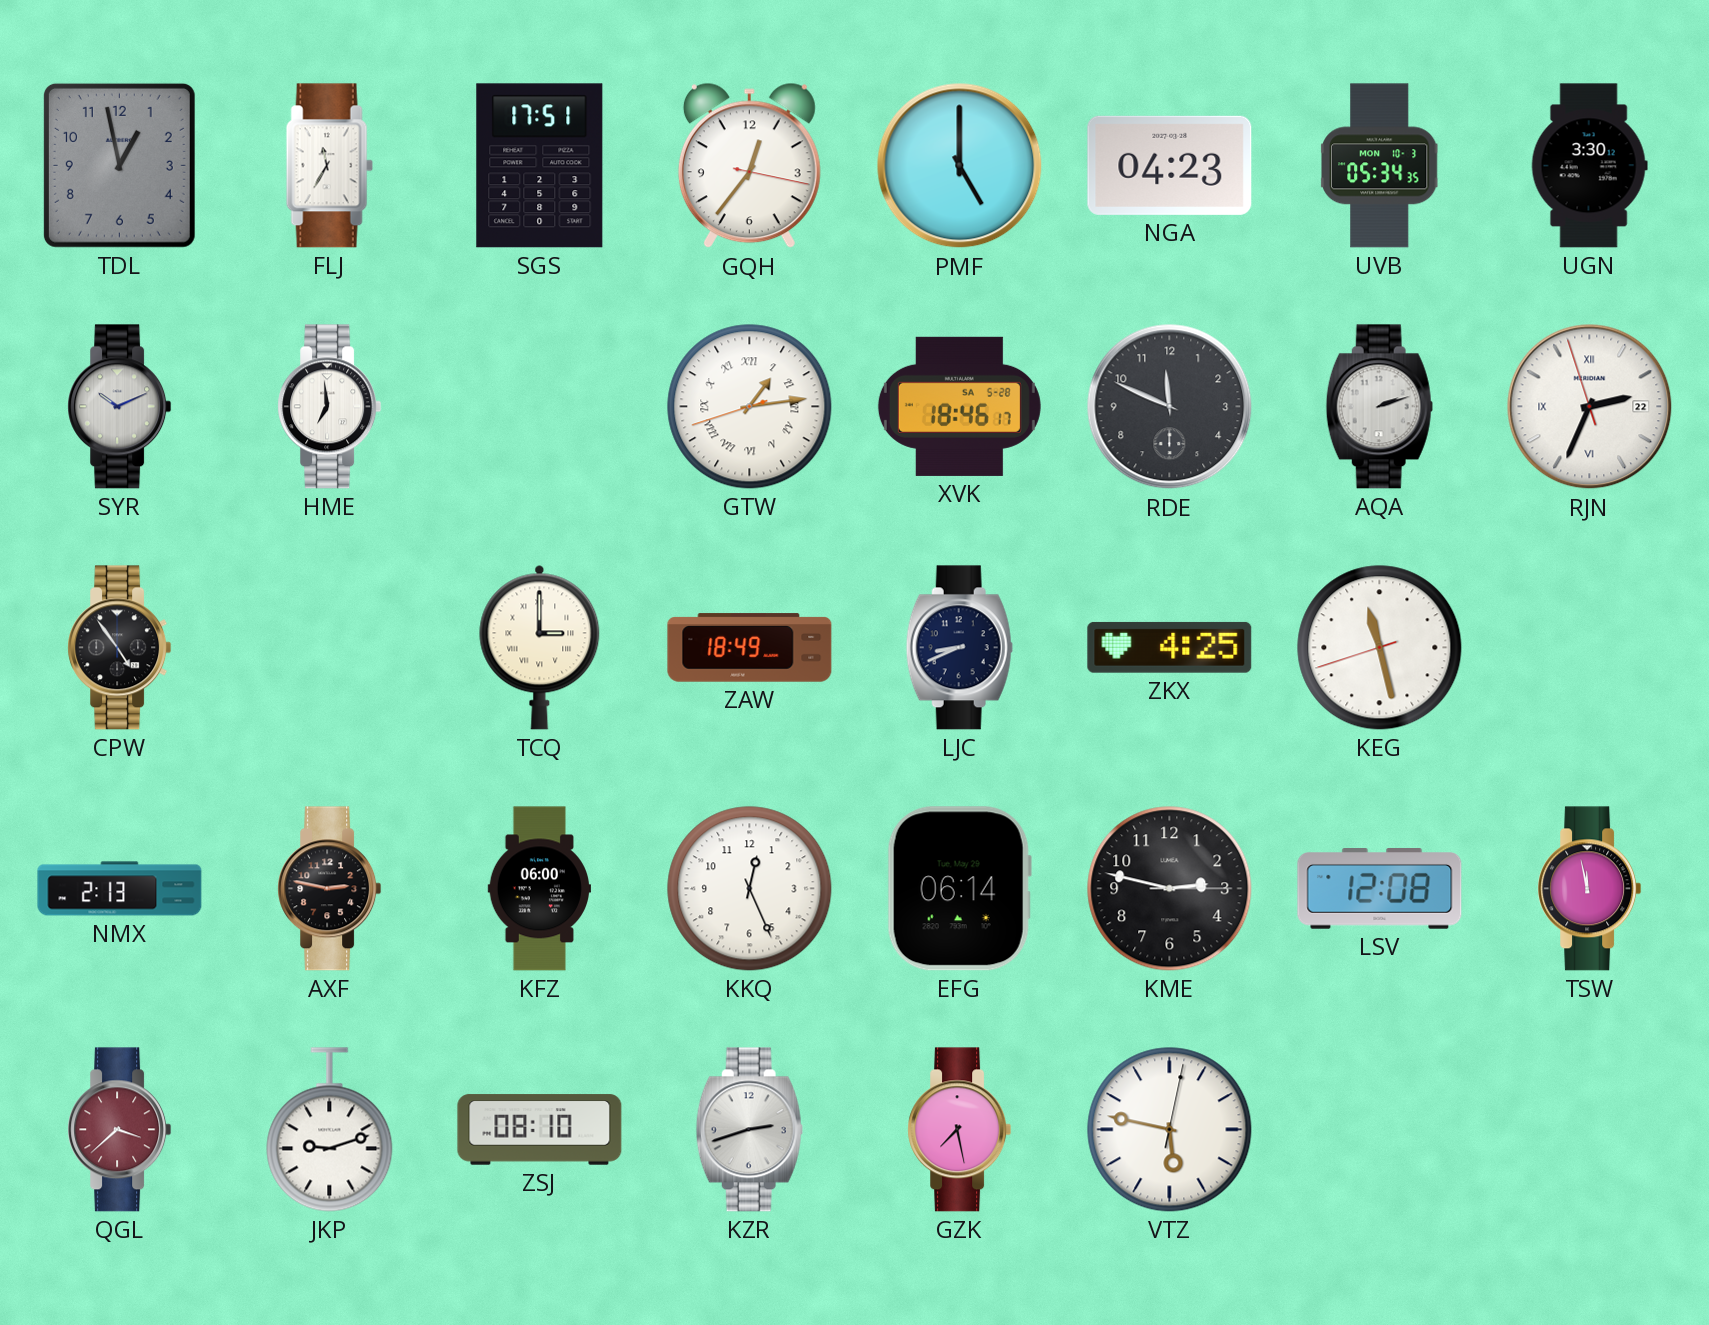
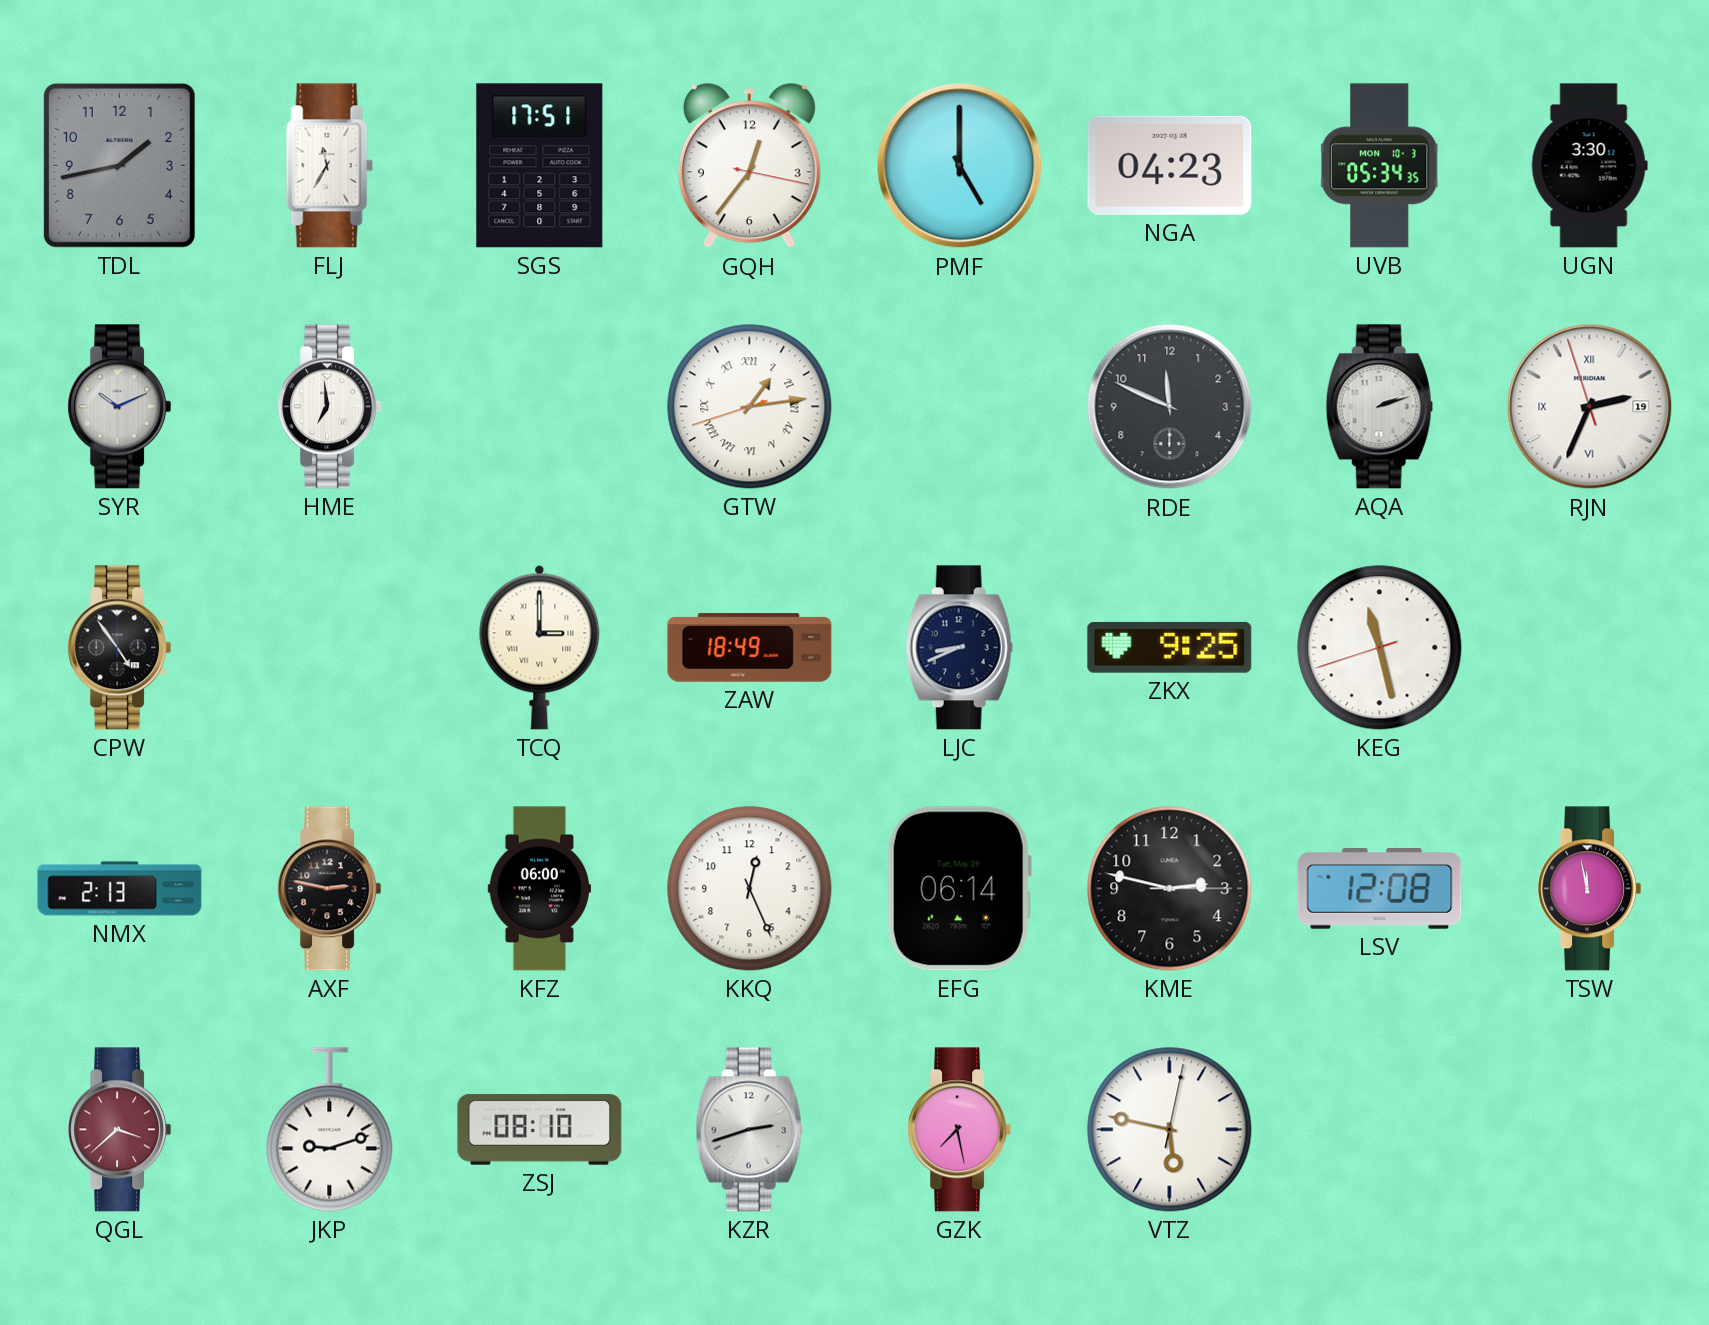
TDL: 12:58 -> 1:43 (119, 165)
XVK: 18:46 -> none (959, 406)
RJN date: 22 -> 19 (1590, 407)
ZKX: 4:25 -> 9:25 (1170, 647)
